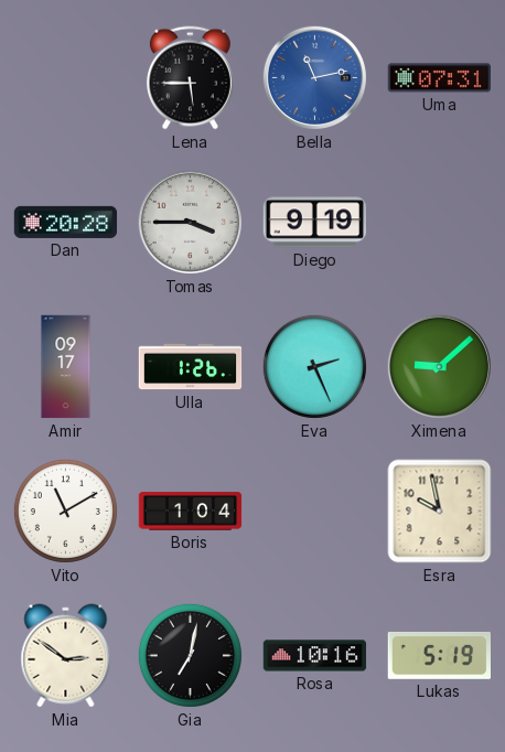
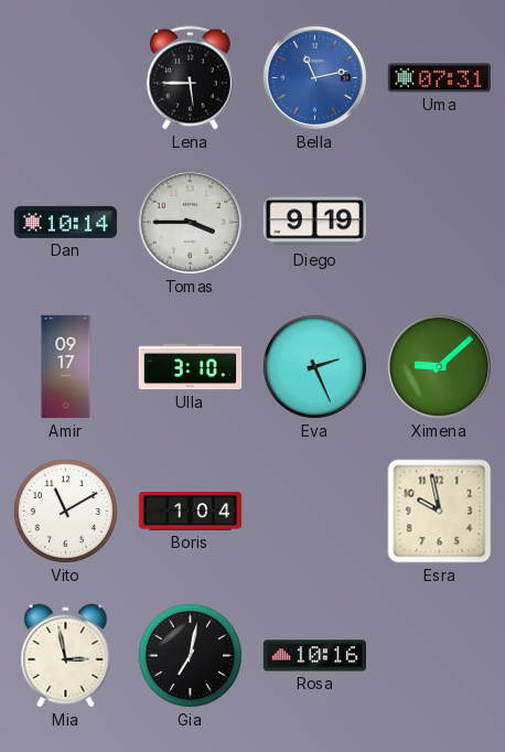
Dan: 20:28 -> 10:14 (66, 222)
Ulla: 1:26 -> 3:10 (191, 367)
Mia: 2:51 -> 2:58 (66, 656)
Lukas: 5:19 -> none (439, 656)
